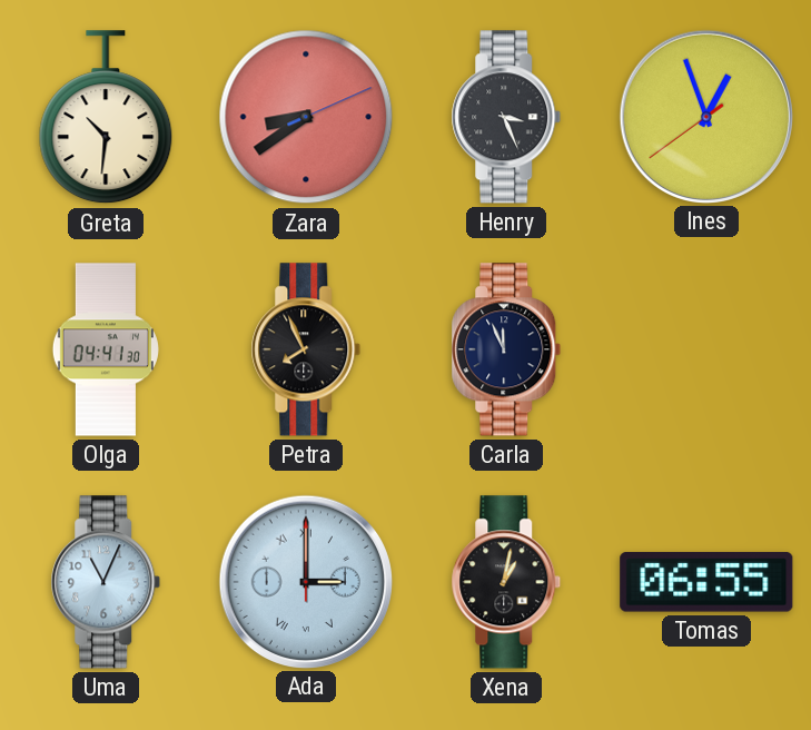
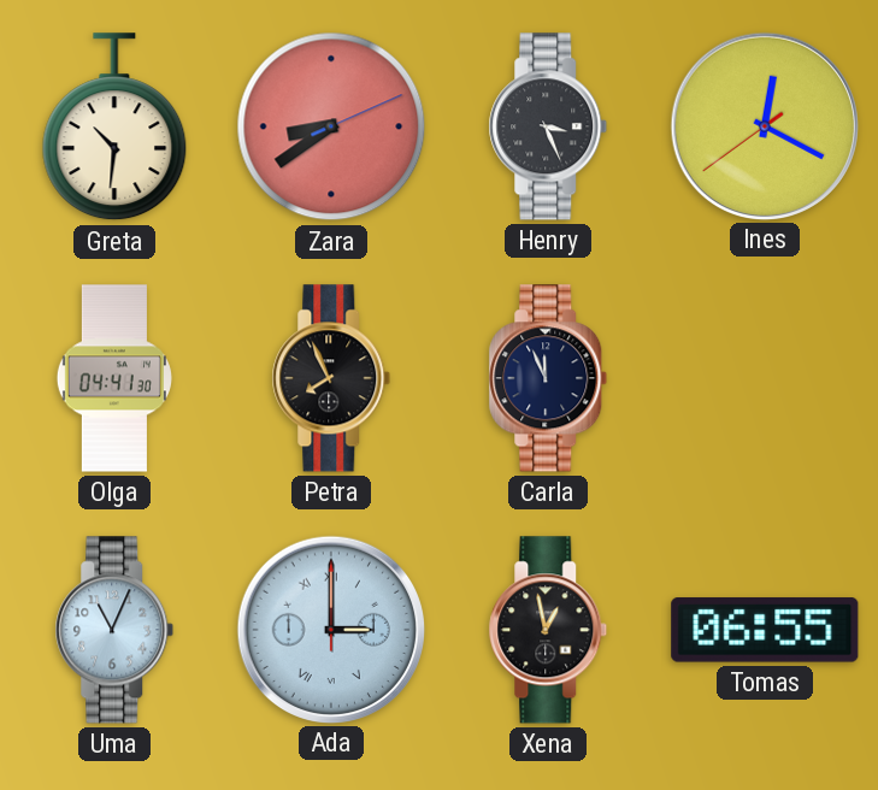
Ines: 12:56 -> 12:19 (764, 125)
Xena: 1:02 -> 12:58 (548, 630)
